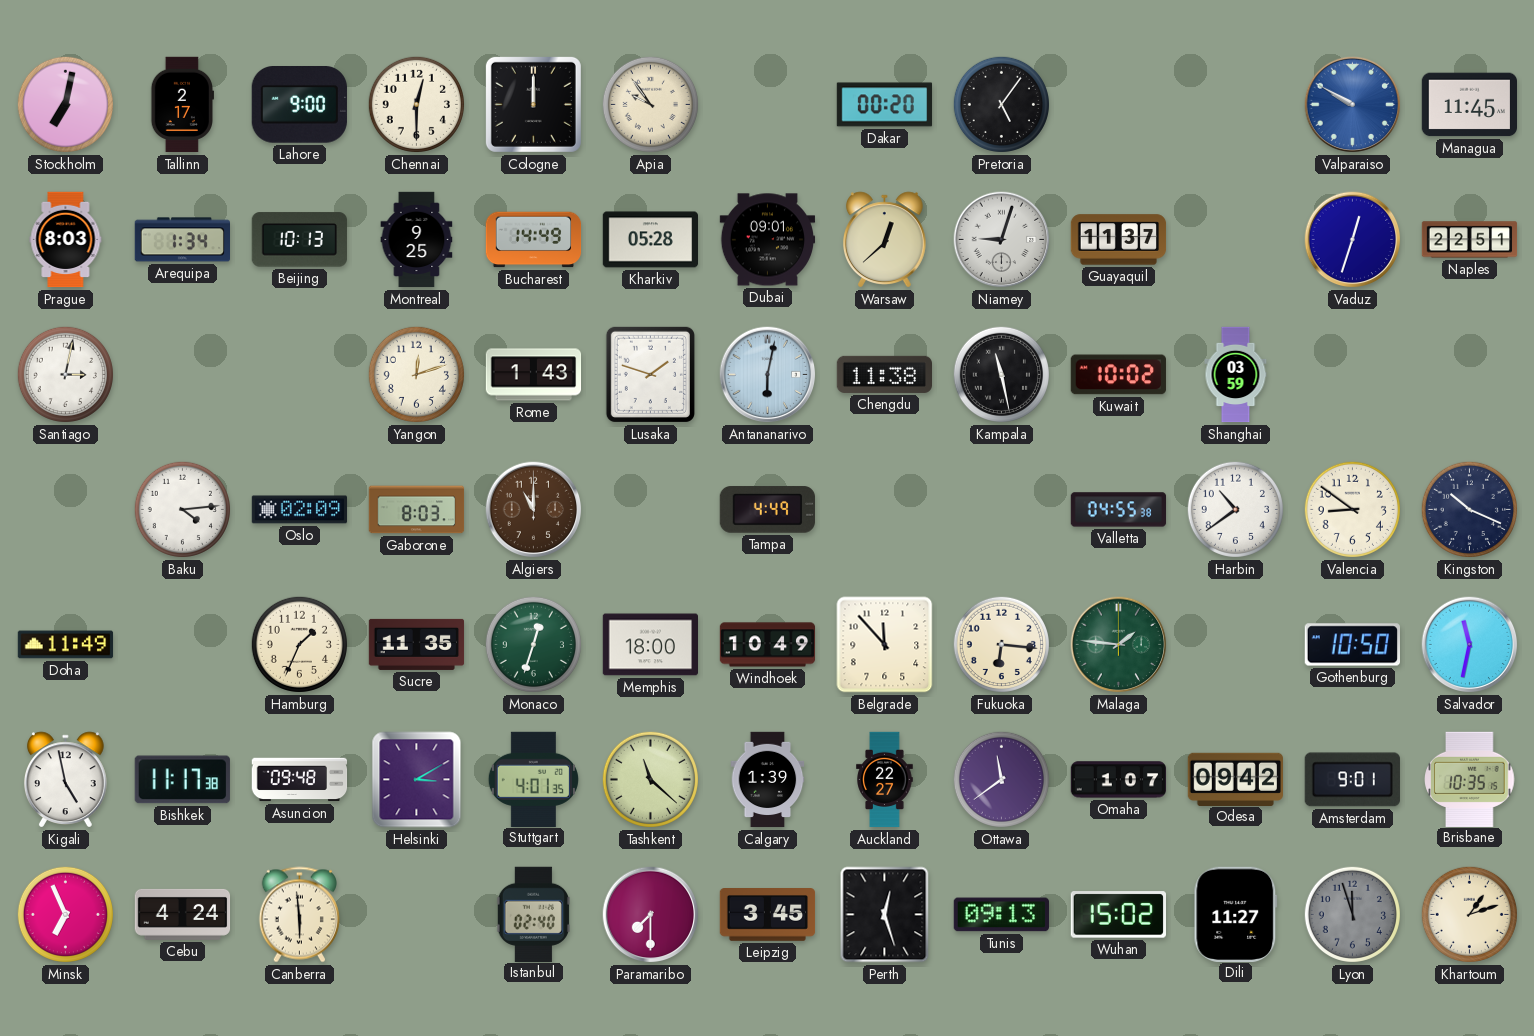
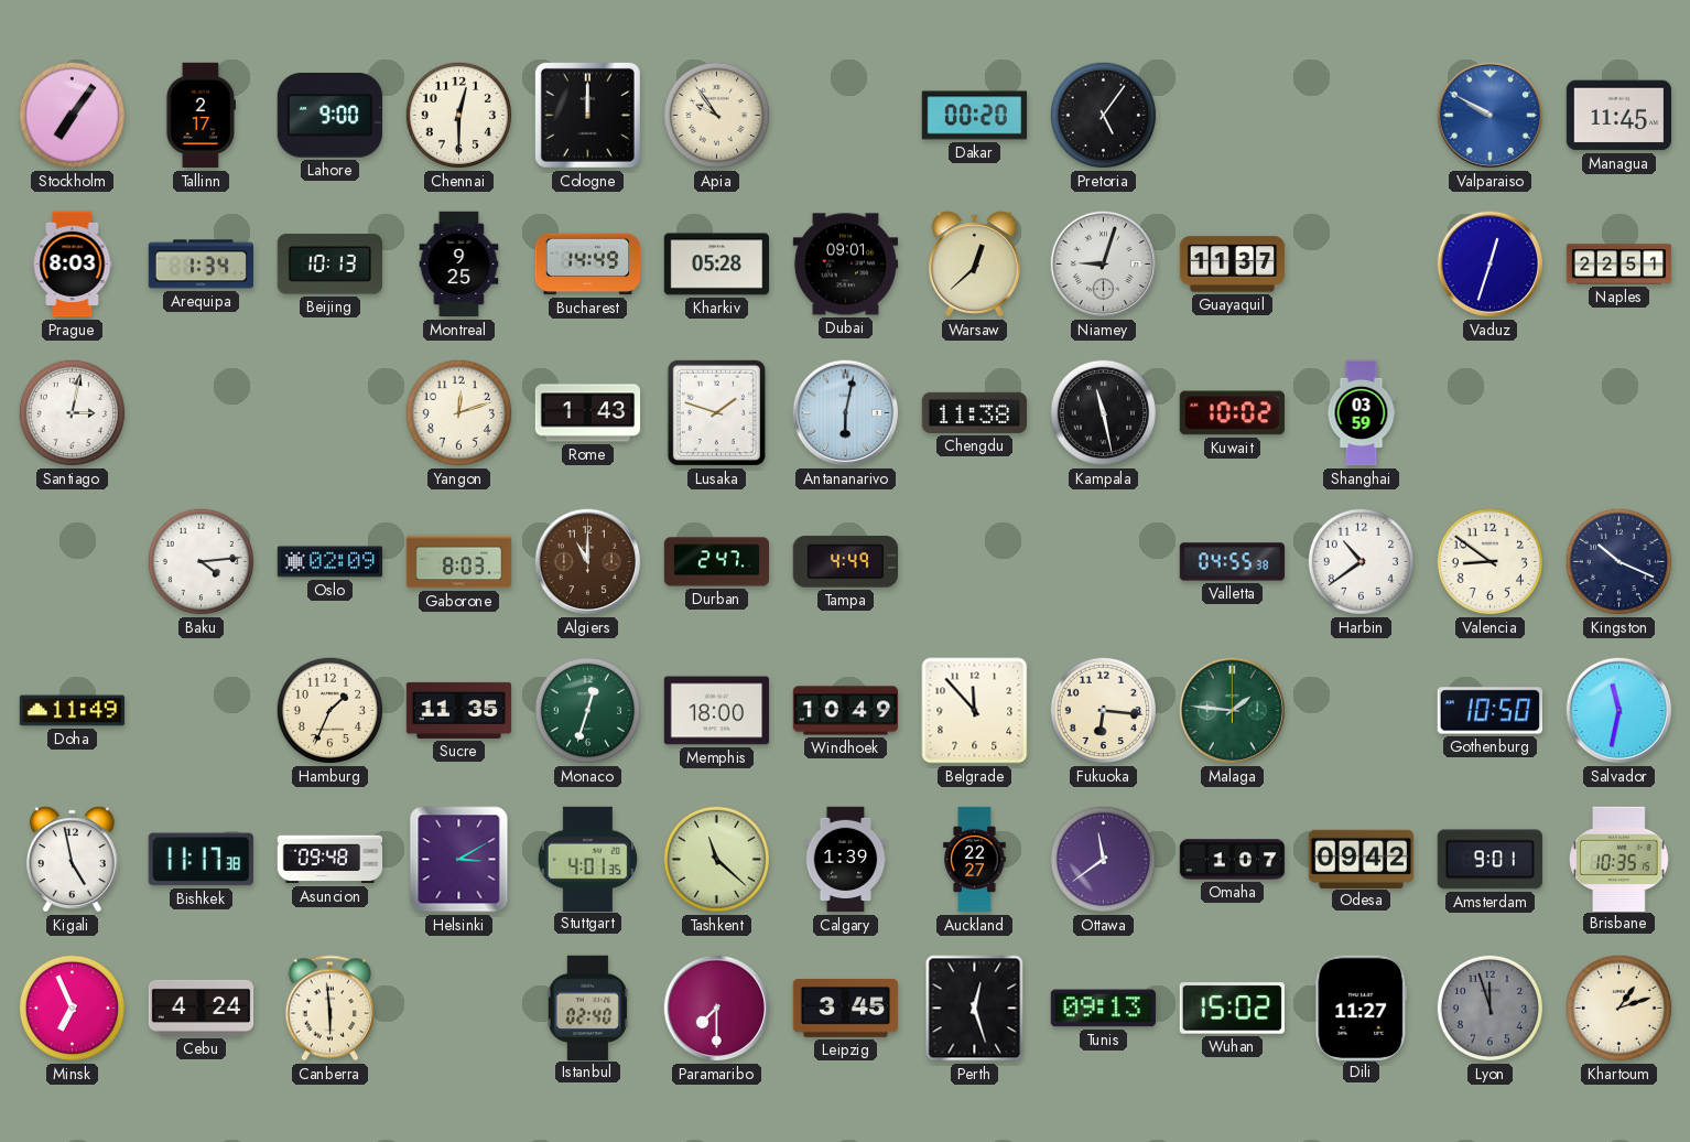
Stockholm: 7:02 -> 7:06 (72, 115)
Durban: none -> 2:47 (717, 562)
